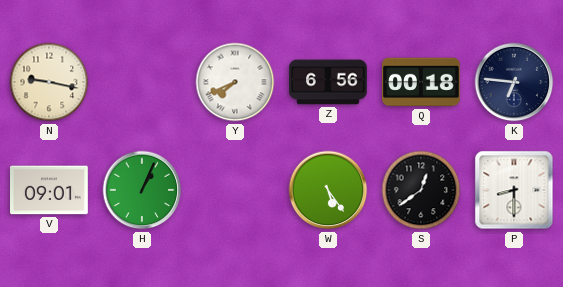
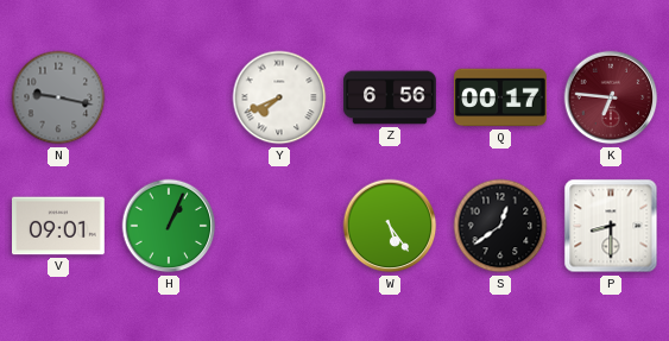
N dial: cream -> grey (58, 97)
Q: 00:18 -> 00:17 (501, 97)
K dial: navy -> burgundy (611, 97)
